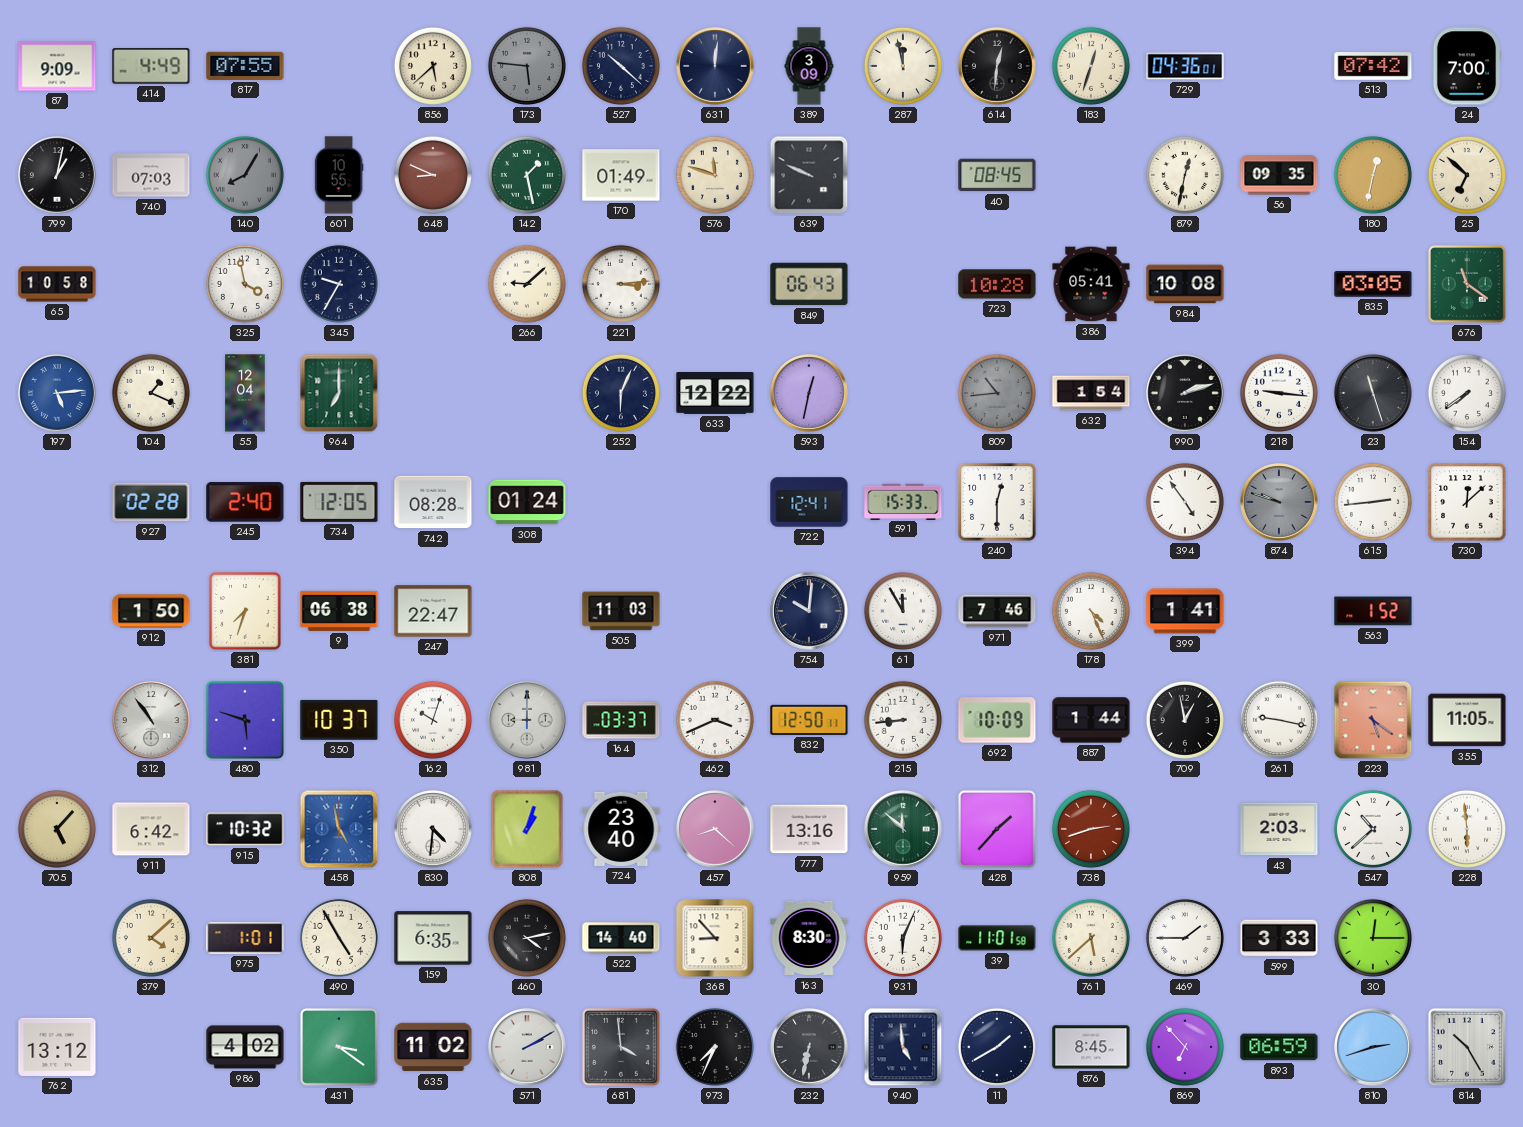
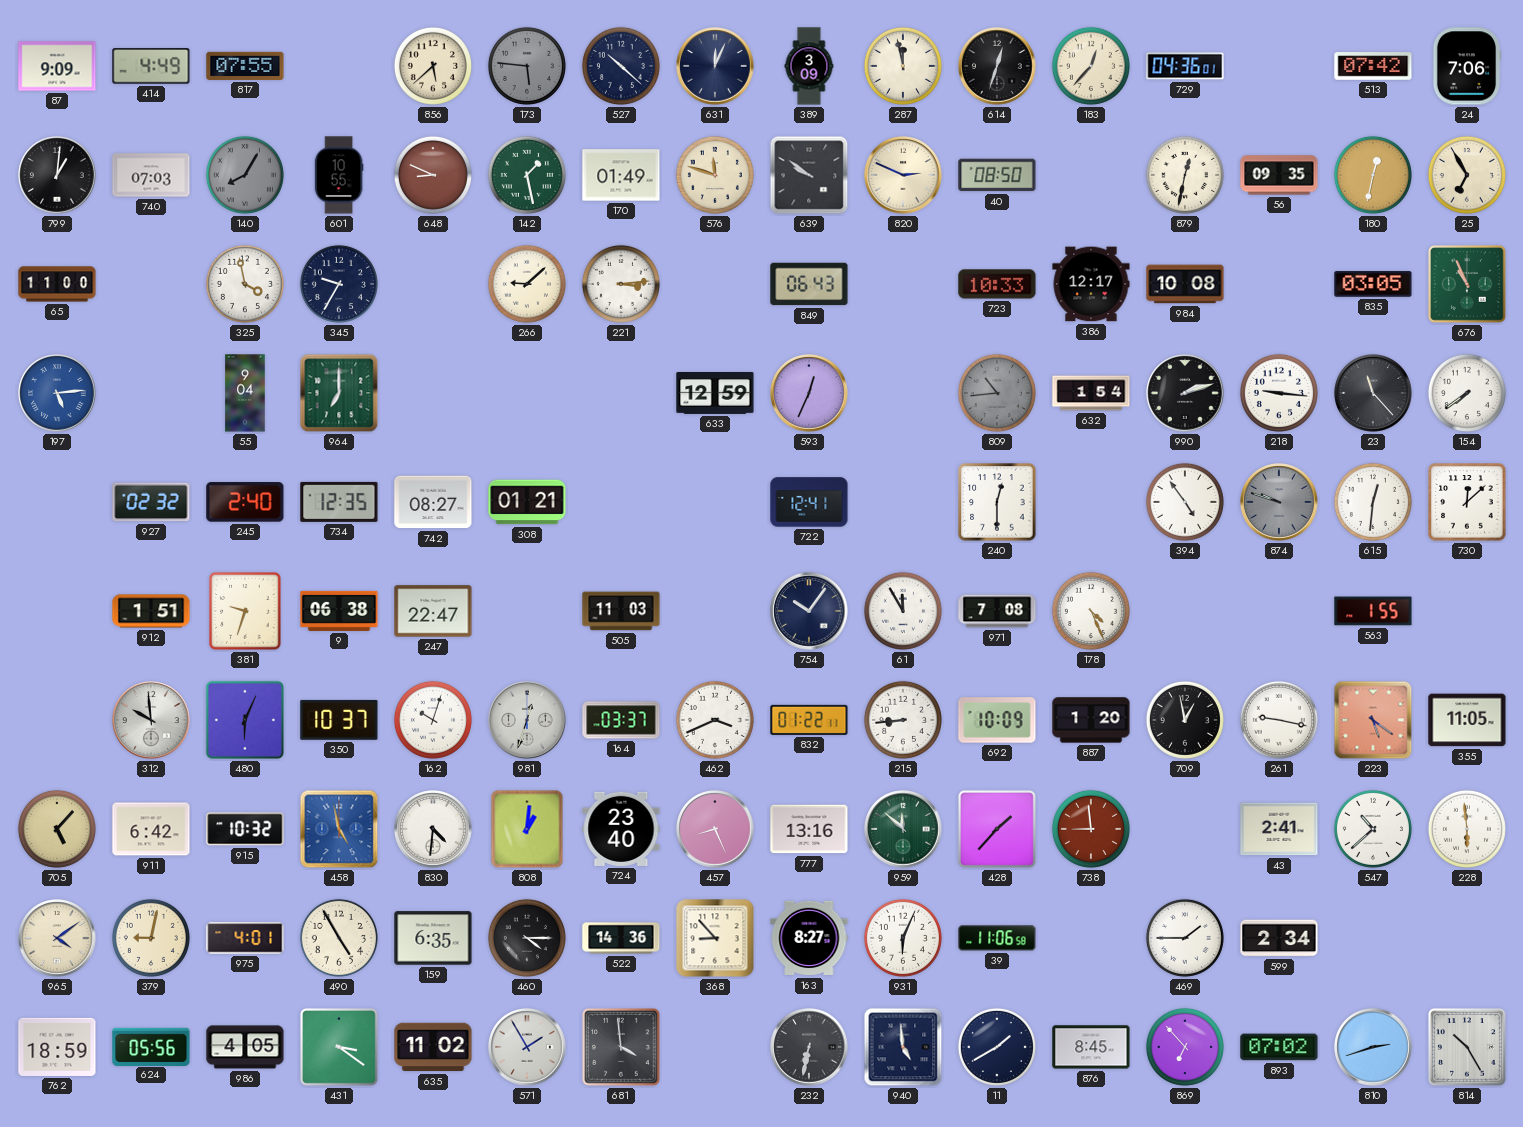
631: 12:01 -> 12:04 (715, 66)
614: 12:31 -> 12:33 (997, 66)
183: 12:33 -> 12:37 (1091, 66)
24: 7:00 -> 7:06 (1467, 66)
799: 1:02 -> 1:01 (57, 175)
639: 9:49 -> 9:51 (809, 175)
820: none -> 2:49 (903, 175)
40: 08:45 -> 08:50 (997, 175)
25: 6:52 -> 6:55 (1467, 175)
65: 10:58 -> 11:00 (57, 284)
723: 10:28 -> 10:33 (997, 284)
386: 05:41 -> 12:17 (1091, 284)
676: 11:21 -> 10:56 (1468, 285)
104: 1:19 -> none (151, 393)
55: 12:04 -> 9:04 (245, 393)
252: 6:04 -> none (621, 393)
633: 12:22 -> 12:59 (715, 394)
593: 12:32 -> 12:34 (809, 393)
23: 11:27 -> 11:23 (1373, 393)
927: 02:28 -> 02:32 (151, 502)
734: 12:05 -> 12:35 (339, 502)
742: 08:28 -> 08:27 (433, 502)
308: 01:24 -> 01:21 (527, 502)
591: 15:33 -> none (903, 501)
615: 2:44 -> 12:31 (1373, 502)
912: 1:50 -> 1:51 (151, 611)
381: 7:33 -> 9:33 (245, 611)
754: 10:01 -> 10:06 (809, 611)
971: 7:46 -> 7:08 (997, 611)
399: 1:41 -> none (1185, 611)
563: 1:52 -> 1:55 (1373, 611)
312: 10:54 -> 9:59 (151, 720)
480: 5:48 -> 6:04 (245, 720)
981: 9:00 -> 12:33 (527, 720)
832: 12:50 -> 01:22 (809, 720)
887: 1:44 -> 1:20 (1091, 720)
808: 1:03 -> 1:01 (527, 829)
457: 8:22 -> 8:26 (715, 829)
738: 2:42 -> 8:59 (1091, 829)
43: 2:03 -> 2:41 (1279, 829)
965: none -> 4:09 (57, 938)
379: 4:08 -> 9:02 (151, 938)
975: 1:01 -> 4:01 (245, 938)
460: 4:13 -> 4:15 (527, 938)
522: 14:40 -> 14:36 (621, 938)
163: 8:30 -> 8:27 (809, 938)
39: 11:01 -> 11:06 (997, 938)
761: 5:38 -> none (1091, 938)
599: 3:33 -> 2:34 (1279, 938)
30: 12:15 -> none (1373, 938)
762: 13:12 -> 18:59 (57, 1047)
624: none -> 05:56 (151, 1046)
986: 4:02 -> 4:05 (245, 1047)
571: 2:10 -> 1:55 (527, 1047)
973: 7:34 -> none (715, 1047)
893: 06:59 -> 07:02 (1279, 1047)
